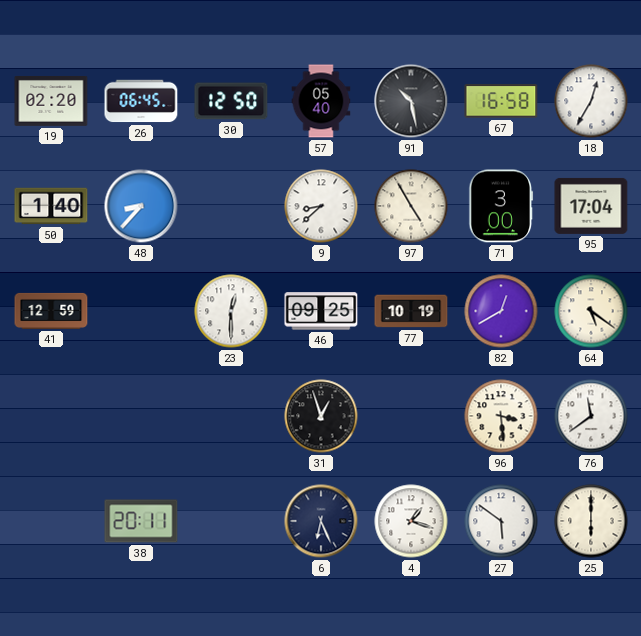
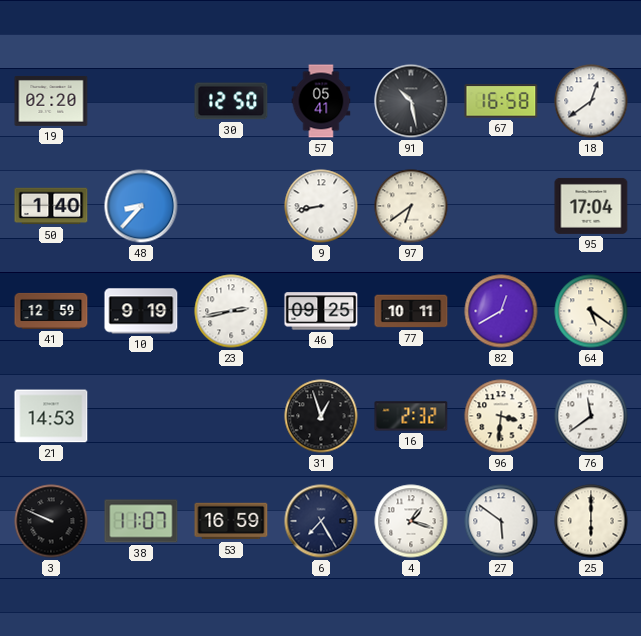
26: 06:45 -> none (141, 101)
57: 05:40 -> 05:41 (321, 101)
18: 12:35 -> 12:39 (591, 101)
9: 8:38 -> 8:43 (321, 206)
97: 4:55 -> 6:39 (411, 206)
71: 3:00 -> none (501, 206)
10: none -> 9:19 (141, 311)
23: 12:30 -> 2:43 (231, 311)
77: 10:19 -> 10:11 (411, 311)
21: none -> 14:53 (51, 416)
16: none -> 2:32 (411, 416)
96: 3:29 -> 3:31 (501, 416)
3: none -> 9:49 (51, 521)
38: 20:11 -> 11:07 (141, 521)
53: none -> 16:59 (231, 521)
6: 6:26 -> 7:25 (321, 521)
